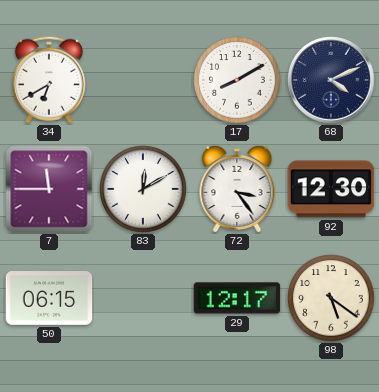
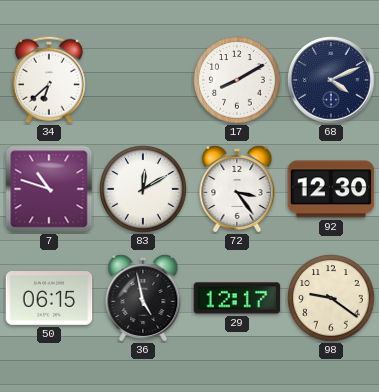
34: 6:40 -> 6:38 (49, 80)
7: 11:45 -> 10:48 (49, 189)
36: none -> 4:58 (143, 297)
98: 5:21 -> 9:21 (331, 298)
